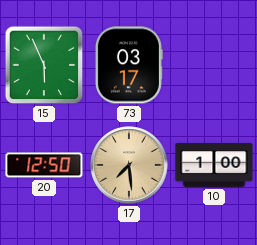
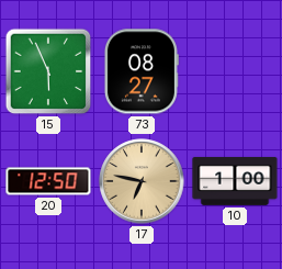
73: 03:17 -> 08:27 (140, 71)
17: 7:29 -> 6:47 (142, 181)
